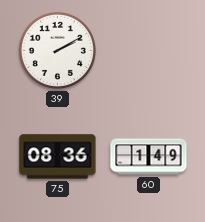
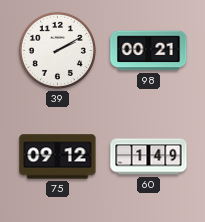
98: none -> 00:21 (149, 51)
75: 08:36 -> 09:12 (58, 157)
